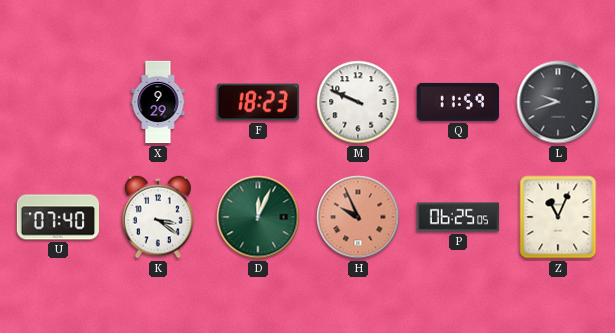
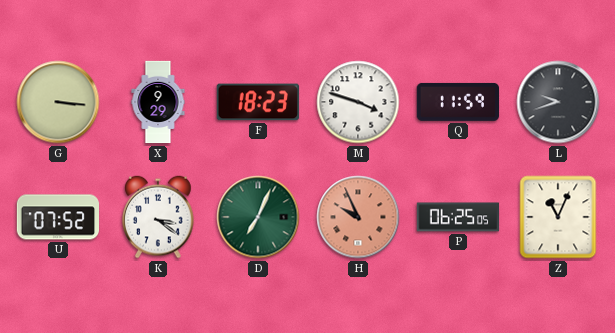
G: none -> 3:16 (58, 102)
M: 9:49 -> 3:48 (358, 102)
U: 07:40 -> 07:52 (57, 217)
D: 12:04 -> 7:04 (258, 217)
